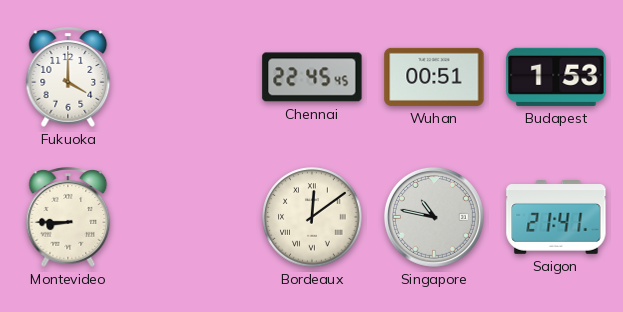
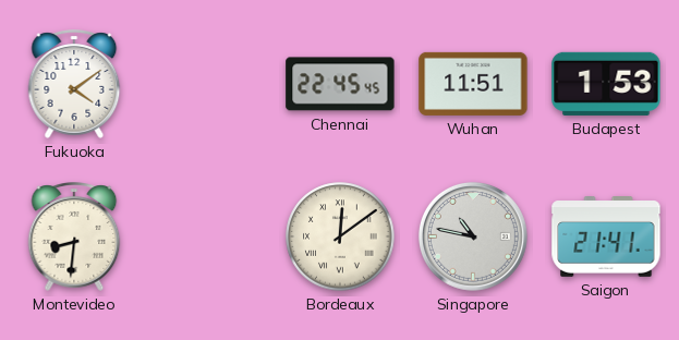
Fukuoka: 4:00 -> 4:09 (74, 84)
Wuhan: 00:51 -> 11:51 (473, 84)
Montevideo: 8:45 -> 8:31 (74, 236)
